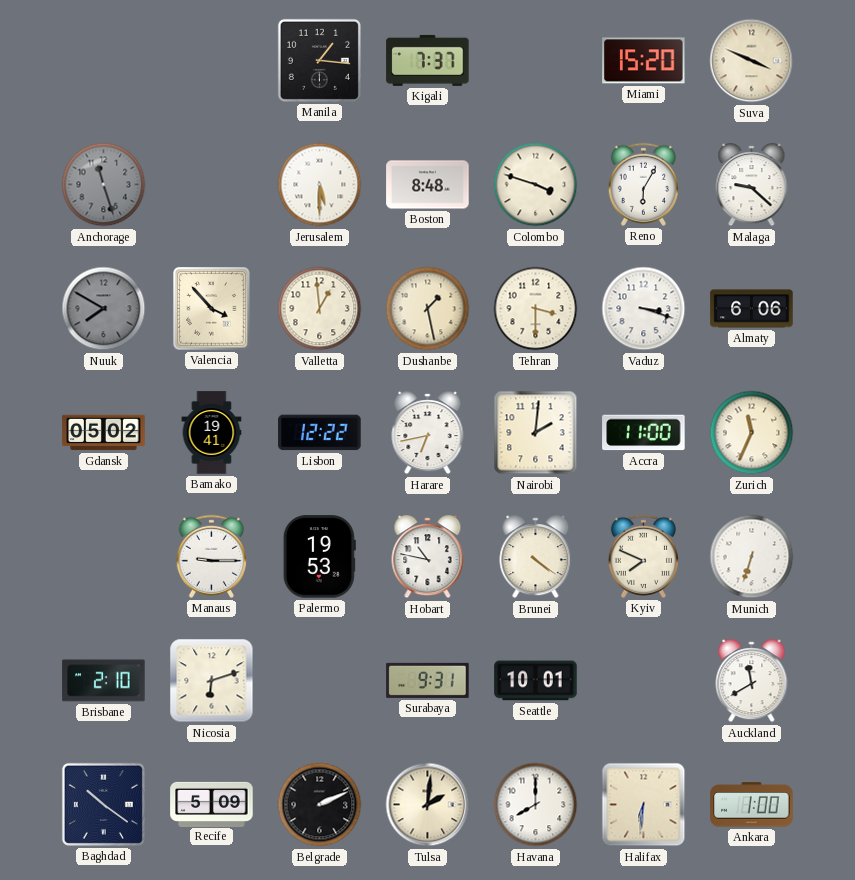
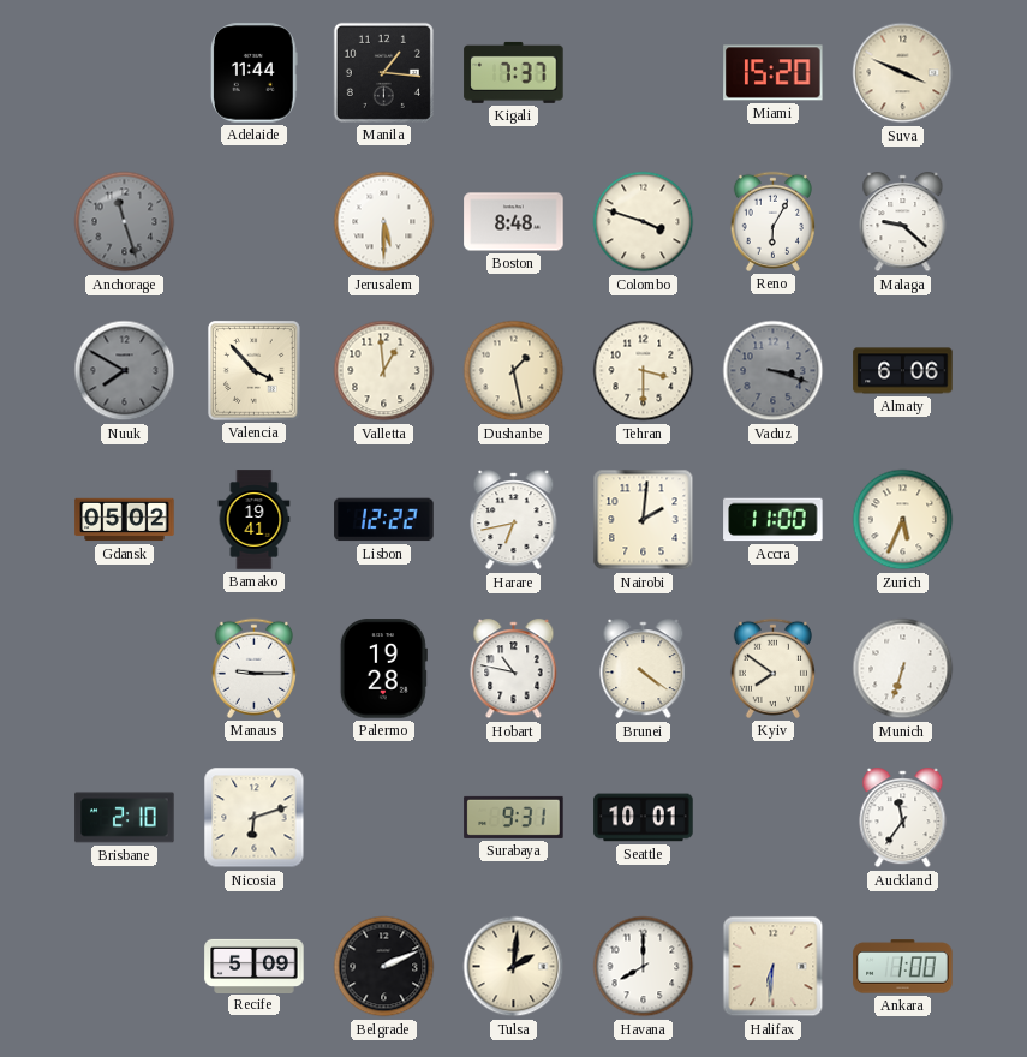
Adelaide: none -> 11:44 (253, 73)
Vaduz dial: white -> grey (774, 371)
Zurich: 11:34 -> 5:34 (903, 520)
Palermo: 19:53 -> 19:28 (383, 669)
Kyiv: 7:49 -> 7:51 (772, 668)
Auckland: 11:40 -> 11:36 (903, 818)
Baghdad: 10:21 -> none (103, 804)
